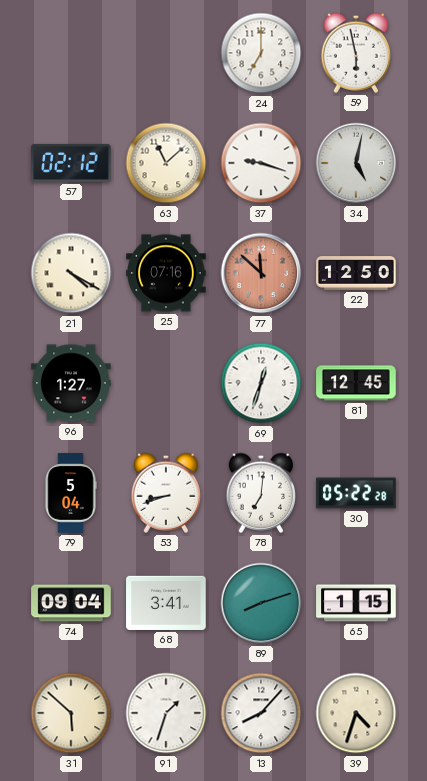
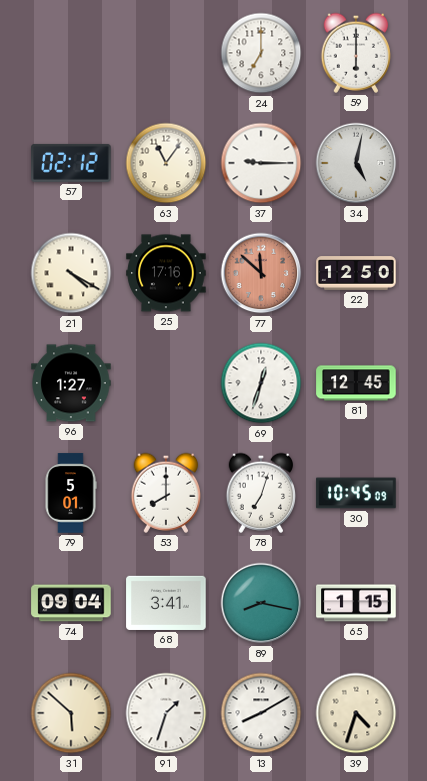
59: 5:58 -> 6:00 (355, 53)
63: 11:08 -> 11:06 (166, 163)
37: 9:18 -> 9:15 (261, 163)
25: 07:16 -> 17:16 (166, 273)
79: 5:04 -> 5:01 (71, 493)
53: 8:42 -> 8:00 (165, 493)
78: 7:01 -> 7:03 (260, 493)
30: 05:22 -> 10:45 (356, 493)
89: 8:12 -> 8:17 (261, 603)
13: 8:07 -> 8:10 (261, 713)
